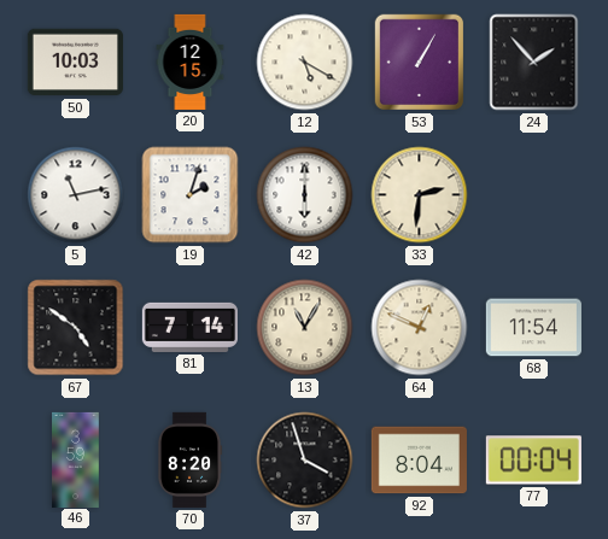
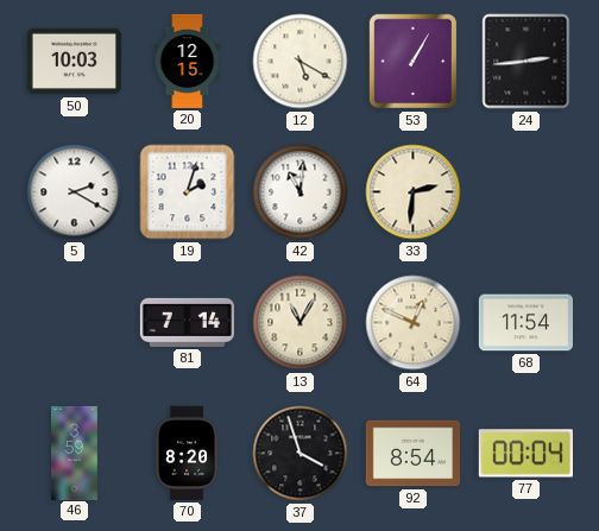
24: 1:53 -> 2:44 (527, 62)
5: 11:13 -> 2:20 (75, 192)
42: 6:00 -> 11:01 (301, 192)
67: 4:51 -> none (76, 328)
92: 8:04 -> 8:54 (412, 454)
